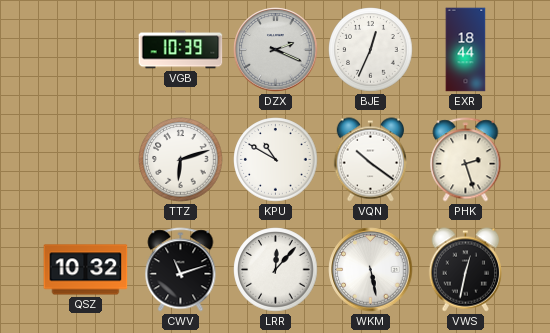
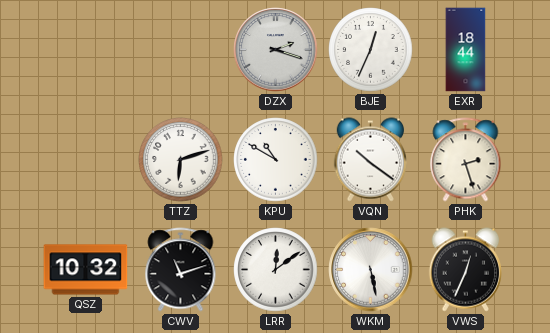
VGB: 10:39 -> none (181, 50)
DZX: 2:19 -> 2:18 (276, 50)
LRR: 12:07 -> 12:09 (276, 270)
VWS: 12:32 -> 12:34 (466, 270)
